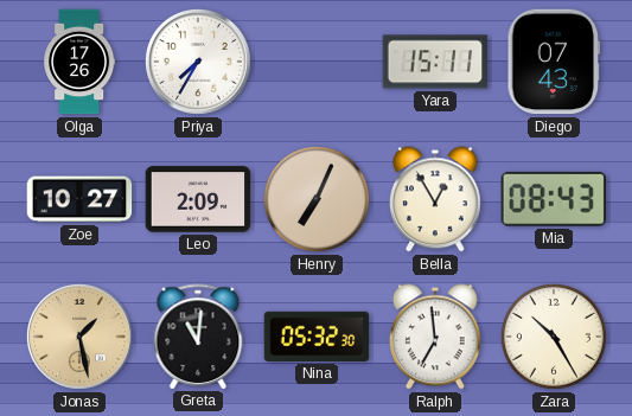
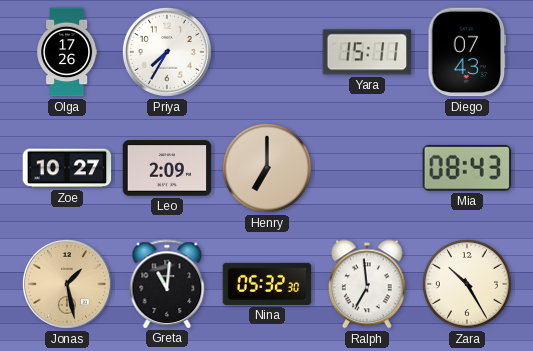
Henry: 7:04 -> 7:00 (267, 168)
Bella: 12:55 -> none (436, 199)
